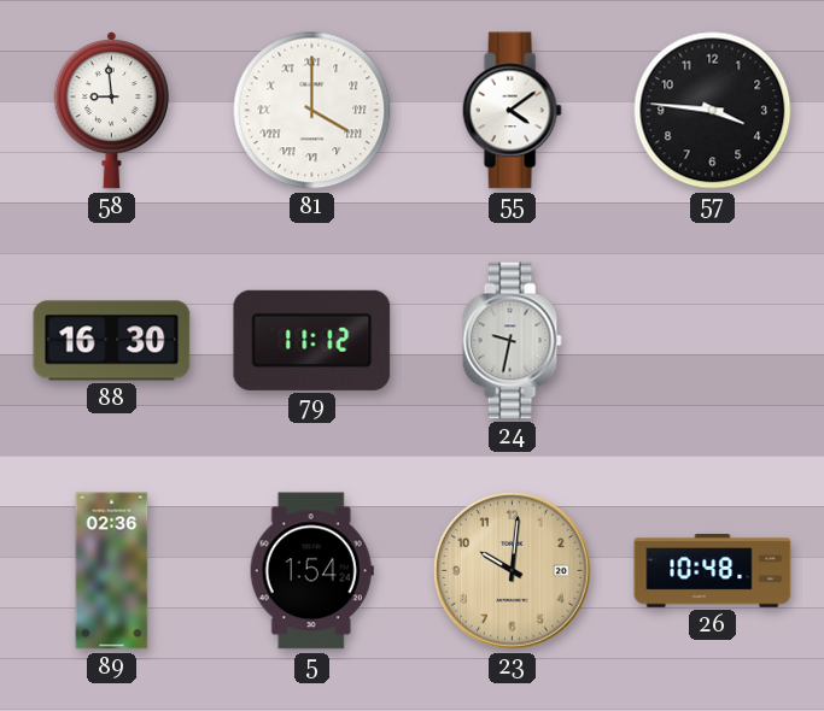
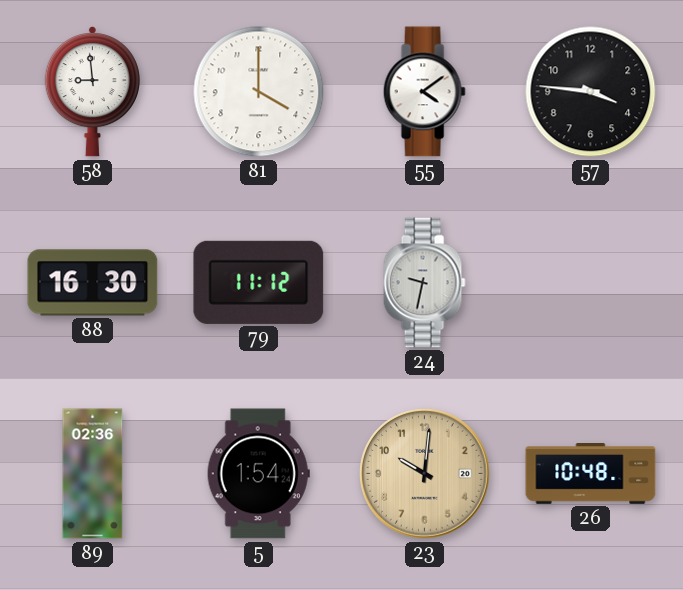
81 numerals: Roman -> Arabic (259, 92)
